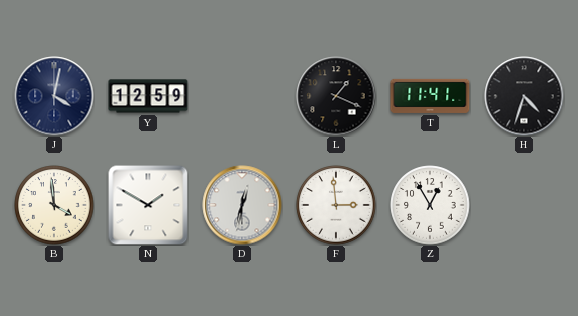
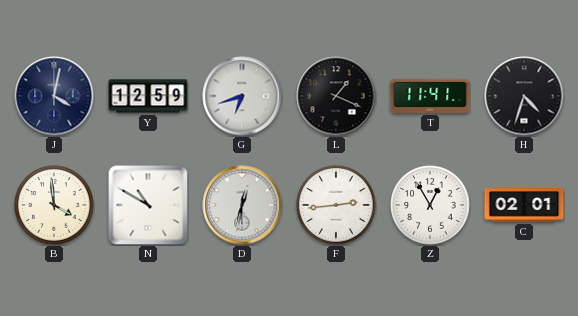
G: none -> 6:42 (242, 96)
N: 1:50 -> 10:50 (148, 205)
F: 2:59 -> 2:44 (336, 205)
C: none -> 02:01 (524, 205)
